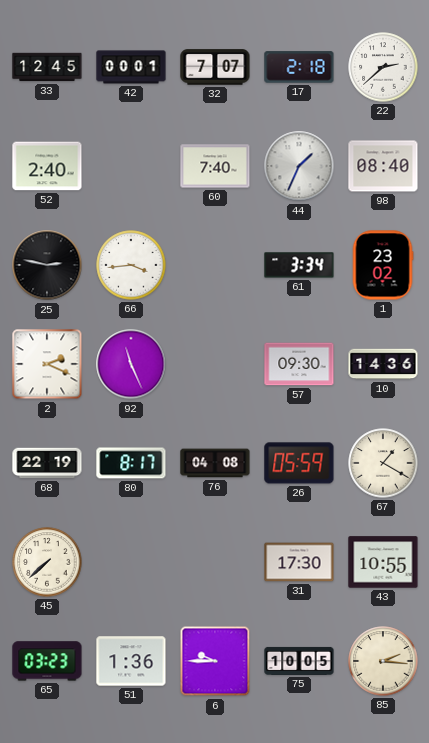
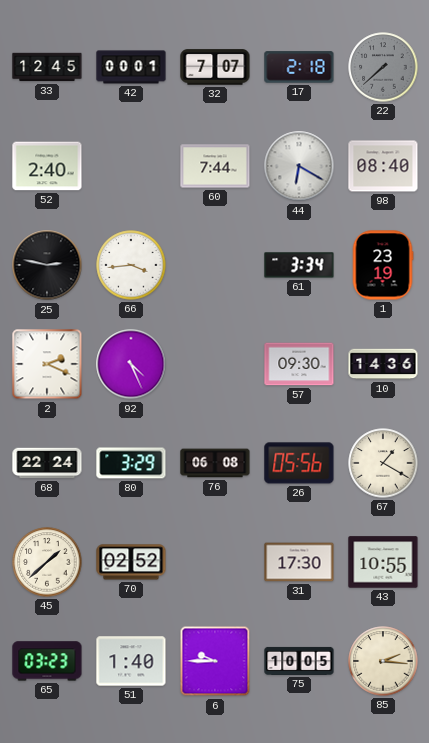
22: 2:38 -> 7:38 (383, 67)
22 dial: white -> grey (383, 67)
60: 7:40 -> 7:44 (215, 166)
44: 1:34 -> 6:20 (299, 166)
1: 23:02 -> 23:19 (383, 265)
92: 11:26 -> 4:26 (131, 364)
68: 22:19 -> 22:24 (47, 463)
80: 8:17 -> 3:29 (131, 463)
76: 04:08 -> 06:08 (215, 463)
26: 05:59 -> 05:56 (299, 463)
45: 7:38 -> 1:38 (47, 562)
70: none -> 02:52 (131, 562)
51: 1:36 -> 1:40 (131, 661)
